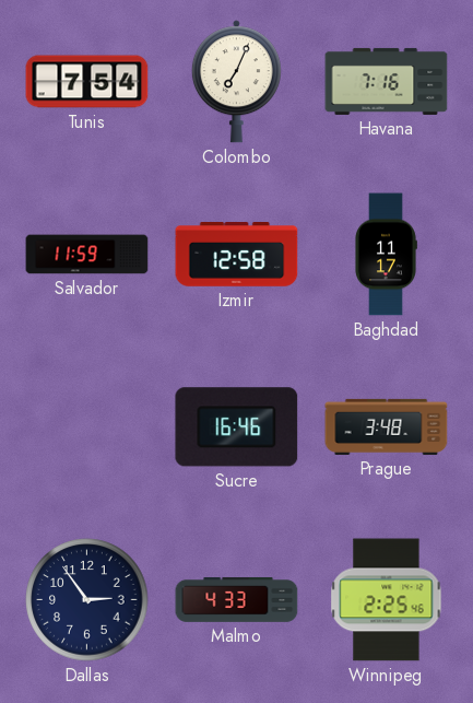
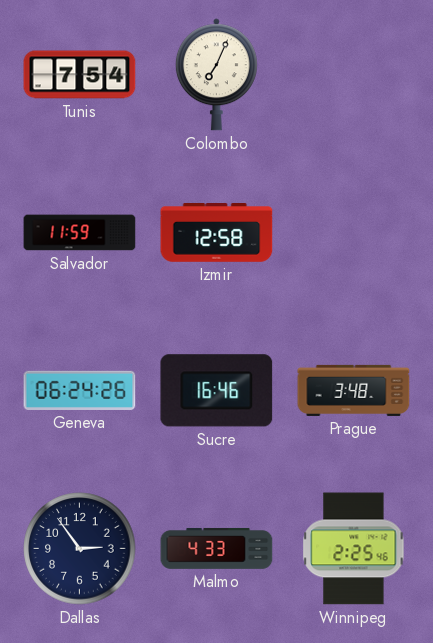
Havana: 7:16 -> none (387, 81)
Baghdad: 11:17 -> none (386, 255)
Geneva: none -> 06:24 (80, 390)
